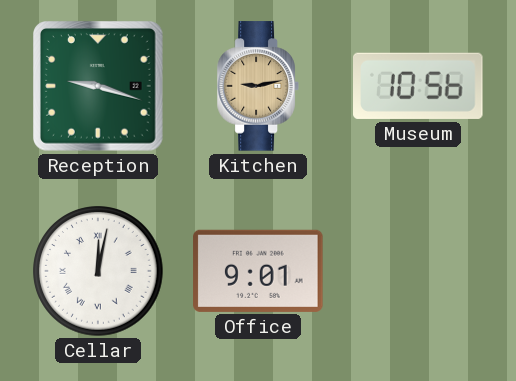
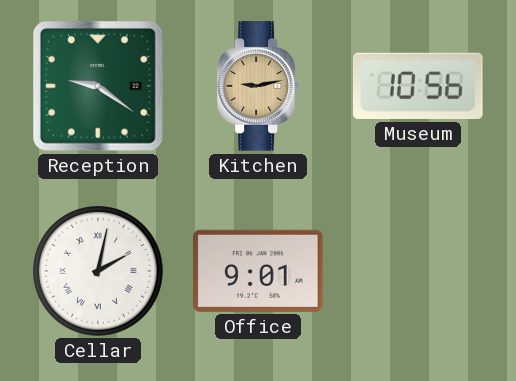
Reception: 9:18 -> 9:21 (99, 87)
Cellar: 12:02 -> 2:02 (98, 271)
